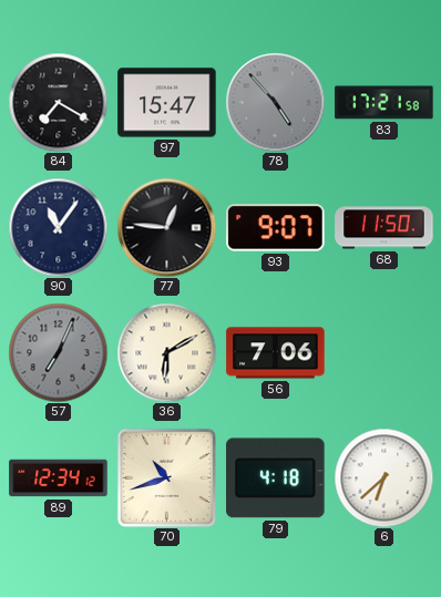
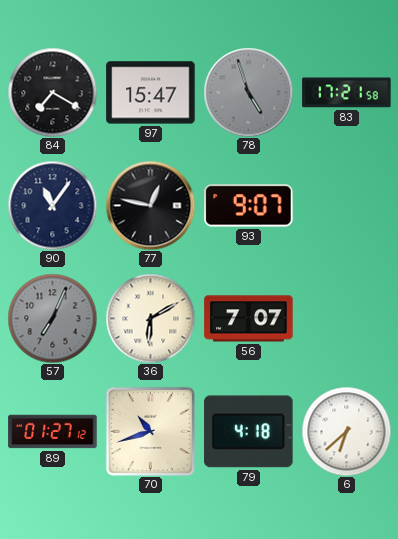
78: 4:53 -> 4:57 (248, 92)
77: 12:46 -> 12:47 (150, 205)
68: 11:50 -> none (384, 228)
56: 7:06 -> 7:07 (249, 319)
89: 12:34 -> 01:27 (53, 432)
